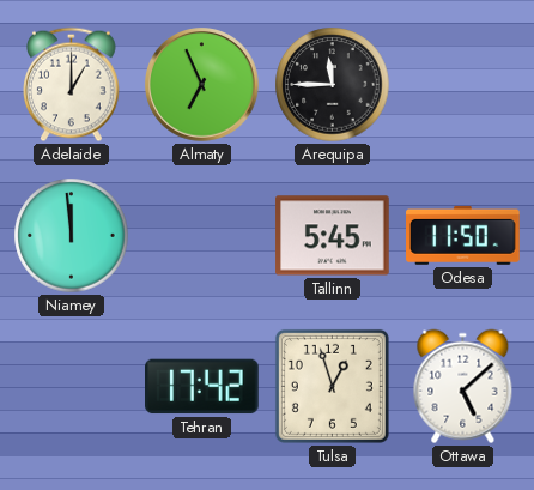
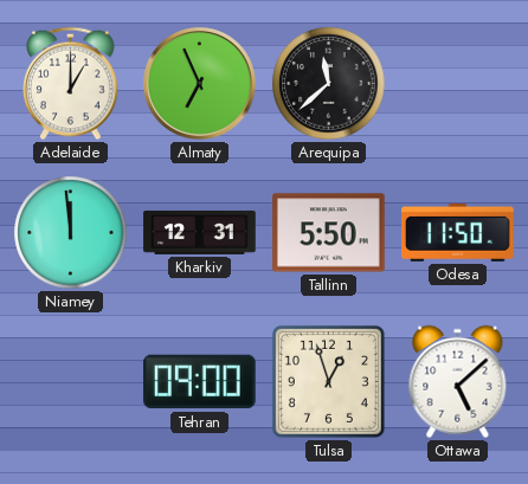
Arequipa: 11:45 -> 11:38 (329, 84)
Kharkiv: none -> 12:31 (200, 232)
Tallinn: 5:45 -> 5:50 (329, 233)
Tehran: 17:42 -> 09:00 (200, 382)
